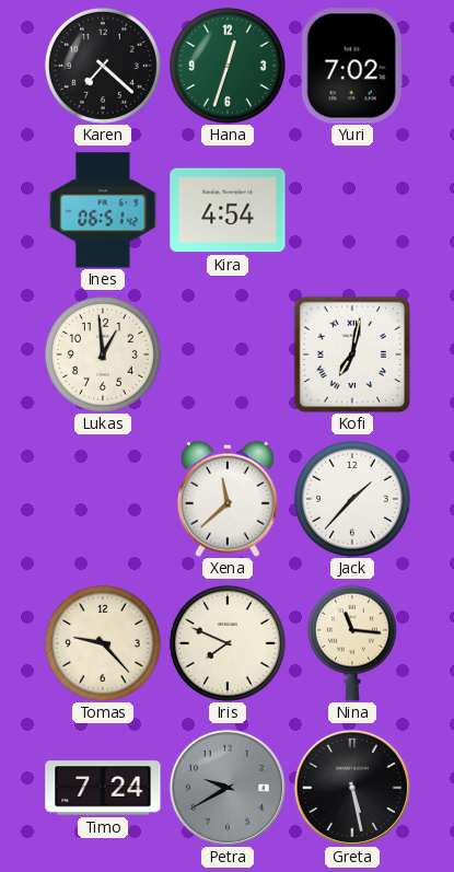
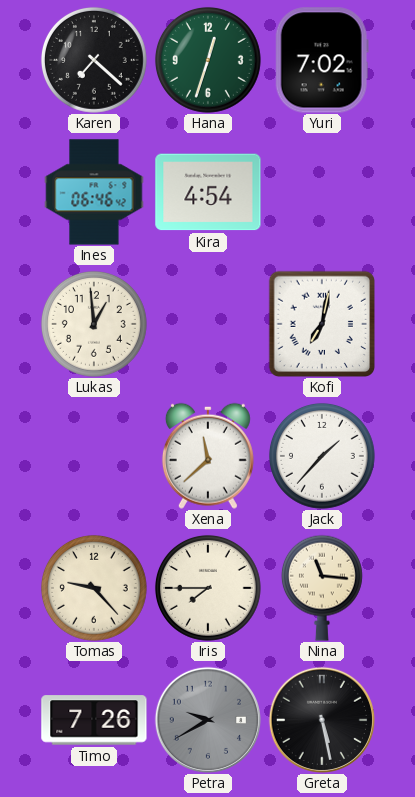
Ines: 06:51 -> 06:46 (94, 192)
Iris: 7:49 -> 7:45 (208, 588)
Timo: 7:24 -> 7:26 (94, 720)
